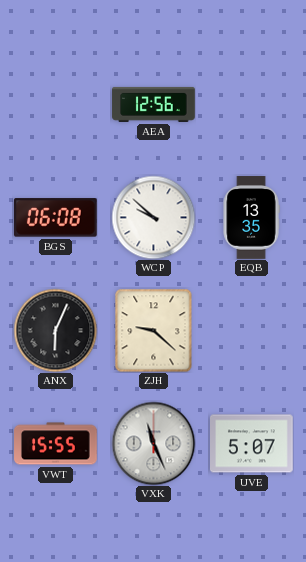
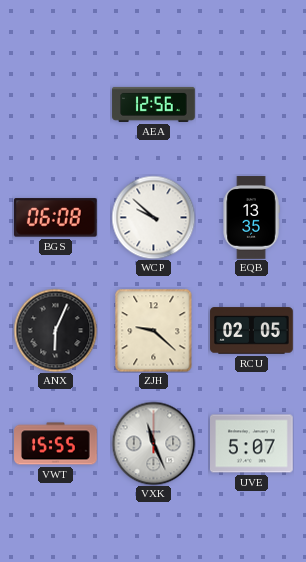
RCU: none -> 02:05 (252, 331)
